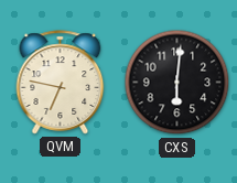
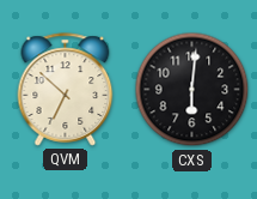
QVM: 6:47 -> 6:52 (66, 90)
